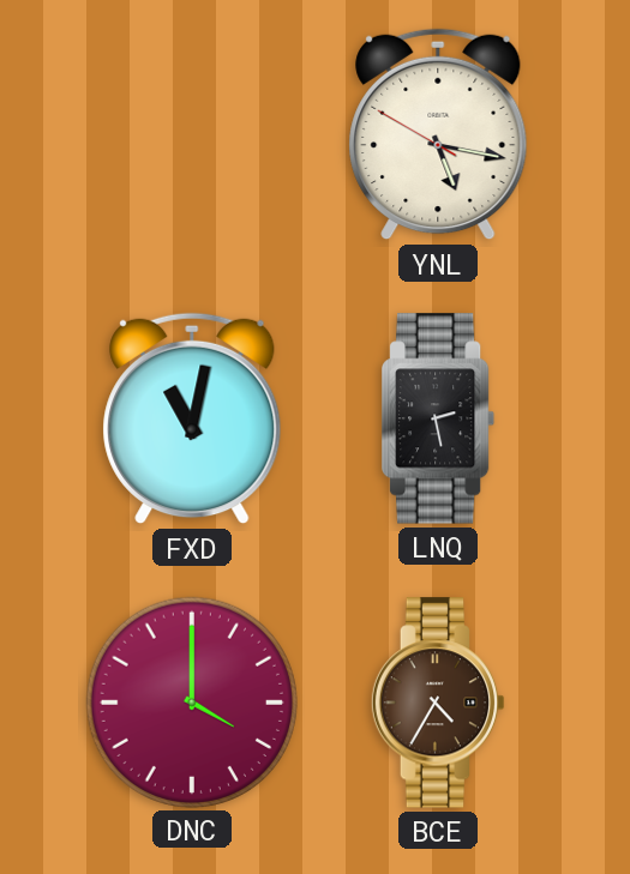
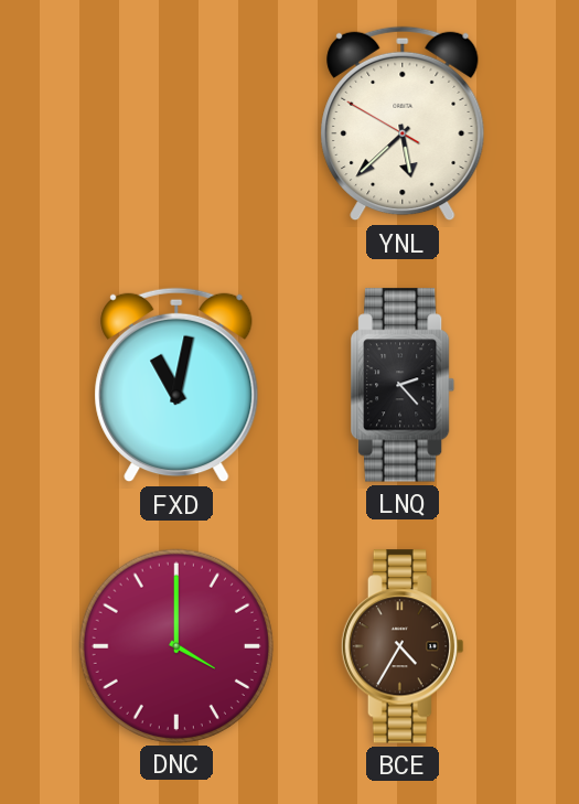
YNL: 5:16 -> 5:37 (403, 124)
LNQ: 2:28 -> 2:23 (404, 385)
